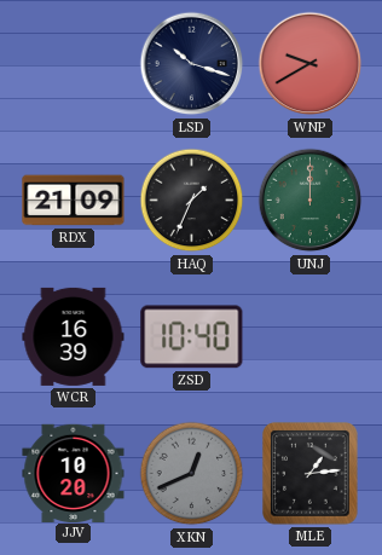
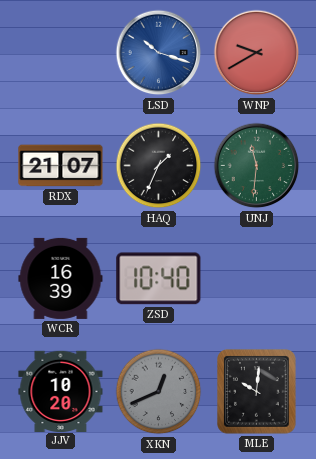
LSD dial: navy -> blue (159, 53)
RDX: 21:09 -> 21:07 (61, 166)
UNJ: 12:00 -> 11:31 (257, 166)
MLE: 1:14 -> 10:01 (257, 392)
